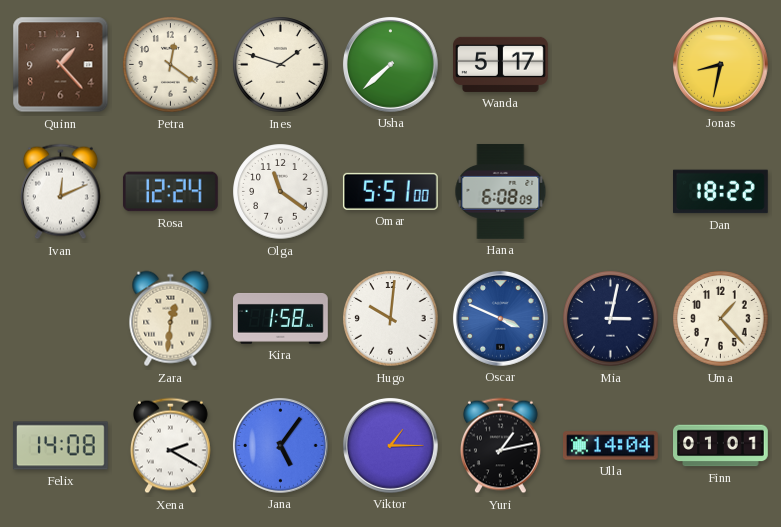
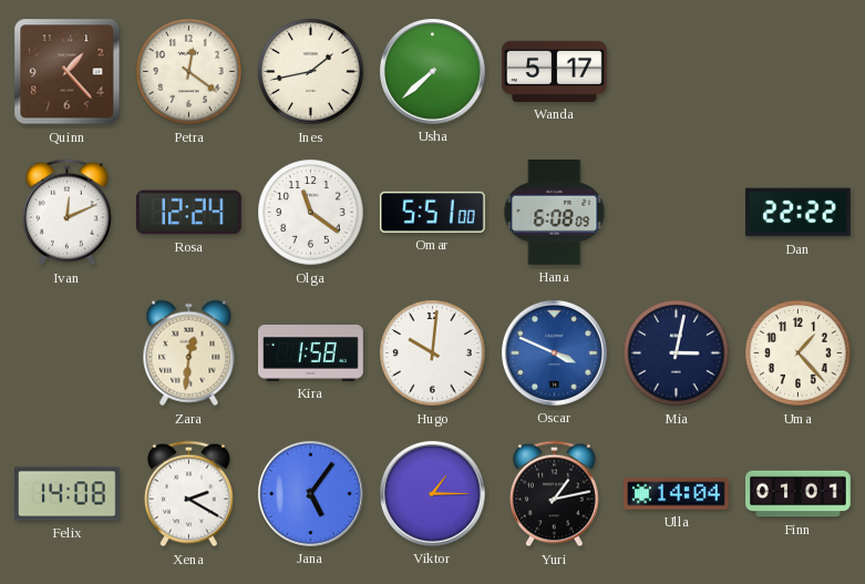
Ines: 1:48 -> 1:43 (311, 72)
Jonas: 8:32 -> none (720, 64)
Dan: 18:22 -> 22:22 (799, 213)
